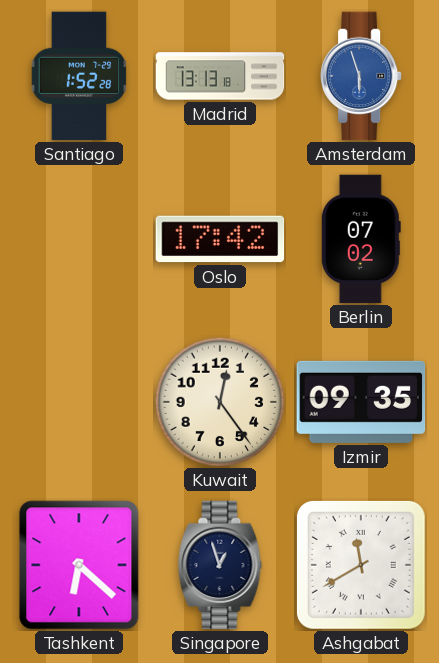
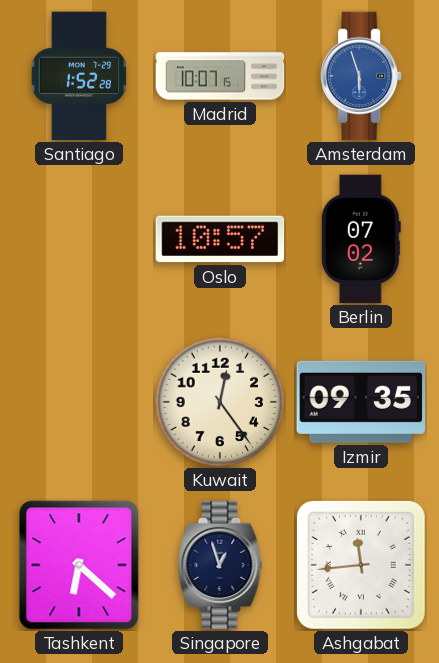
Madrid: 13:13 -> 10:07 (220, 76)
Oslo: 17:42 -> 10:57 (220, 239)
Ashgabat: 11:40 -> 11:44 (361, 565)
